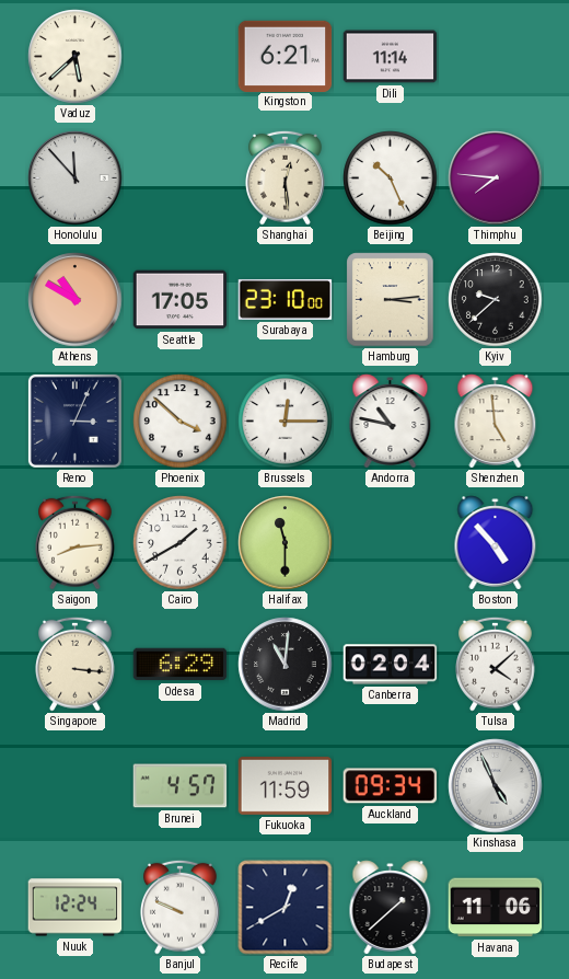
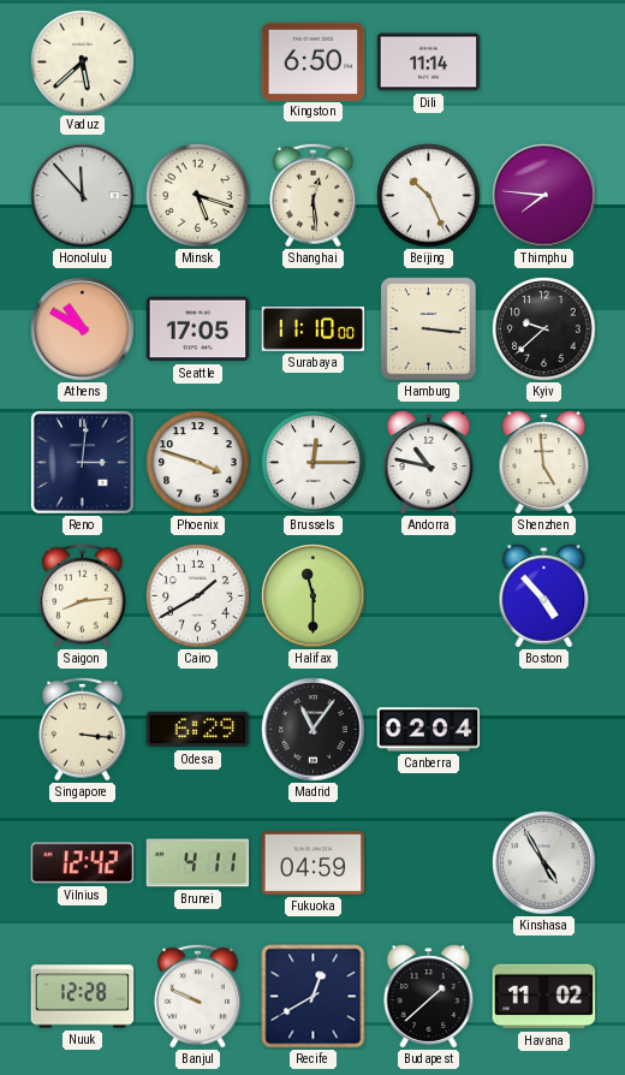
Kingston: 6:21 -> 6:50 (314, 61)
Minsk: none -> 5:18 (198, 196)
Surabaya: 23:10 -> 11:10 (314, 328)
Hamburg: 3:14 -> 3:16 (429, 329)
Reno: 3:04 -> 3:01 (82, 462)
Phoenix: 3:52 -> 3:48 (198, 463)
Madrid: 11:01 -> 11:06 (314, 730)
Tulsa: 4:08 -> none (496, 664)
Vilnius: none -> 12:42 (83, 863)
Brunei: 4:57 -> 4:11 (198, 863)
Fukuoka: 11:59 -> 04:59 (314, 862)
Auckland: 09:34 -> none (391, 786)
Kinshasa: 4:56 -> 4:55 (544, 863)
Nuuk: 12:24 -> 12:28 (83, 997)
Havana: 11:06 -> 11:02 (544, 997)
